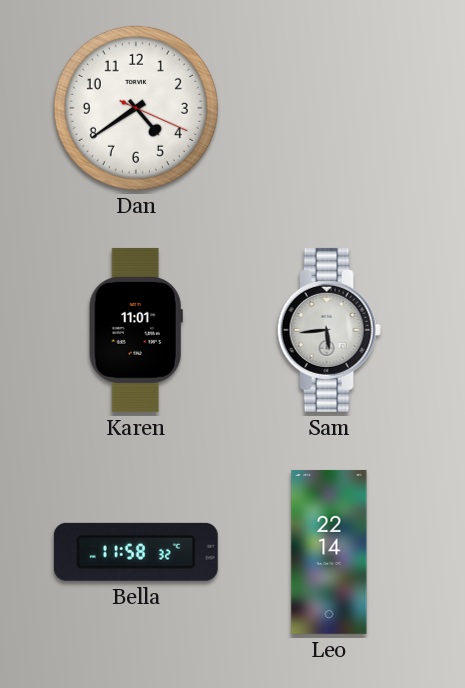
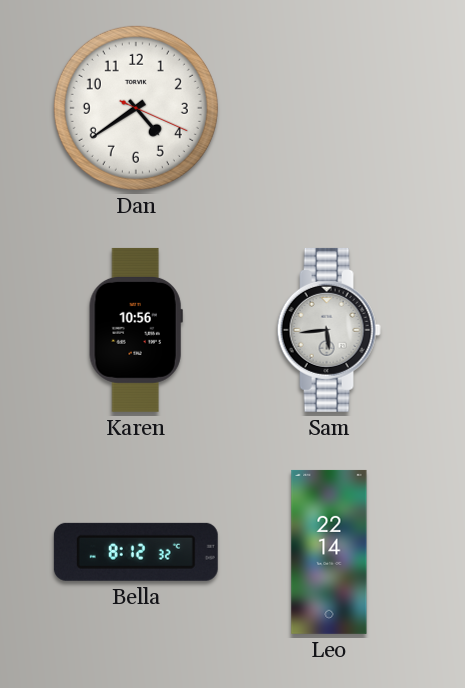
Karen: 11:01 -> 10:56 (136, 330)
Bella: 11:58 -> 8:12 (136, 552)
